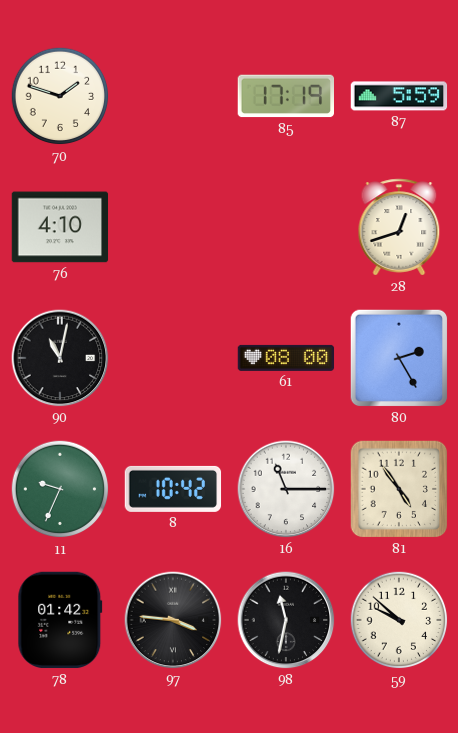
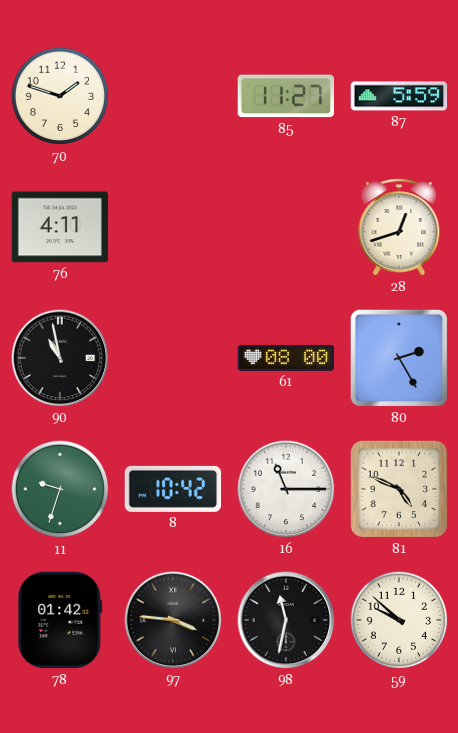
85: 17:19 -> 11:27 (285, 96)
76: 4:10 -> 4:11 (60, 227)
90: 11:02 -> 10:58 (60, 358)
11: 9:34 -> 9:33 (60, 489)
81: 4:54 -> 4:49 (399, 489)
